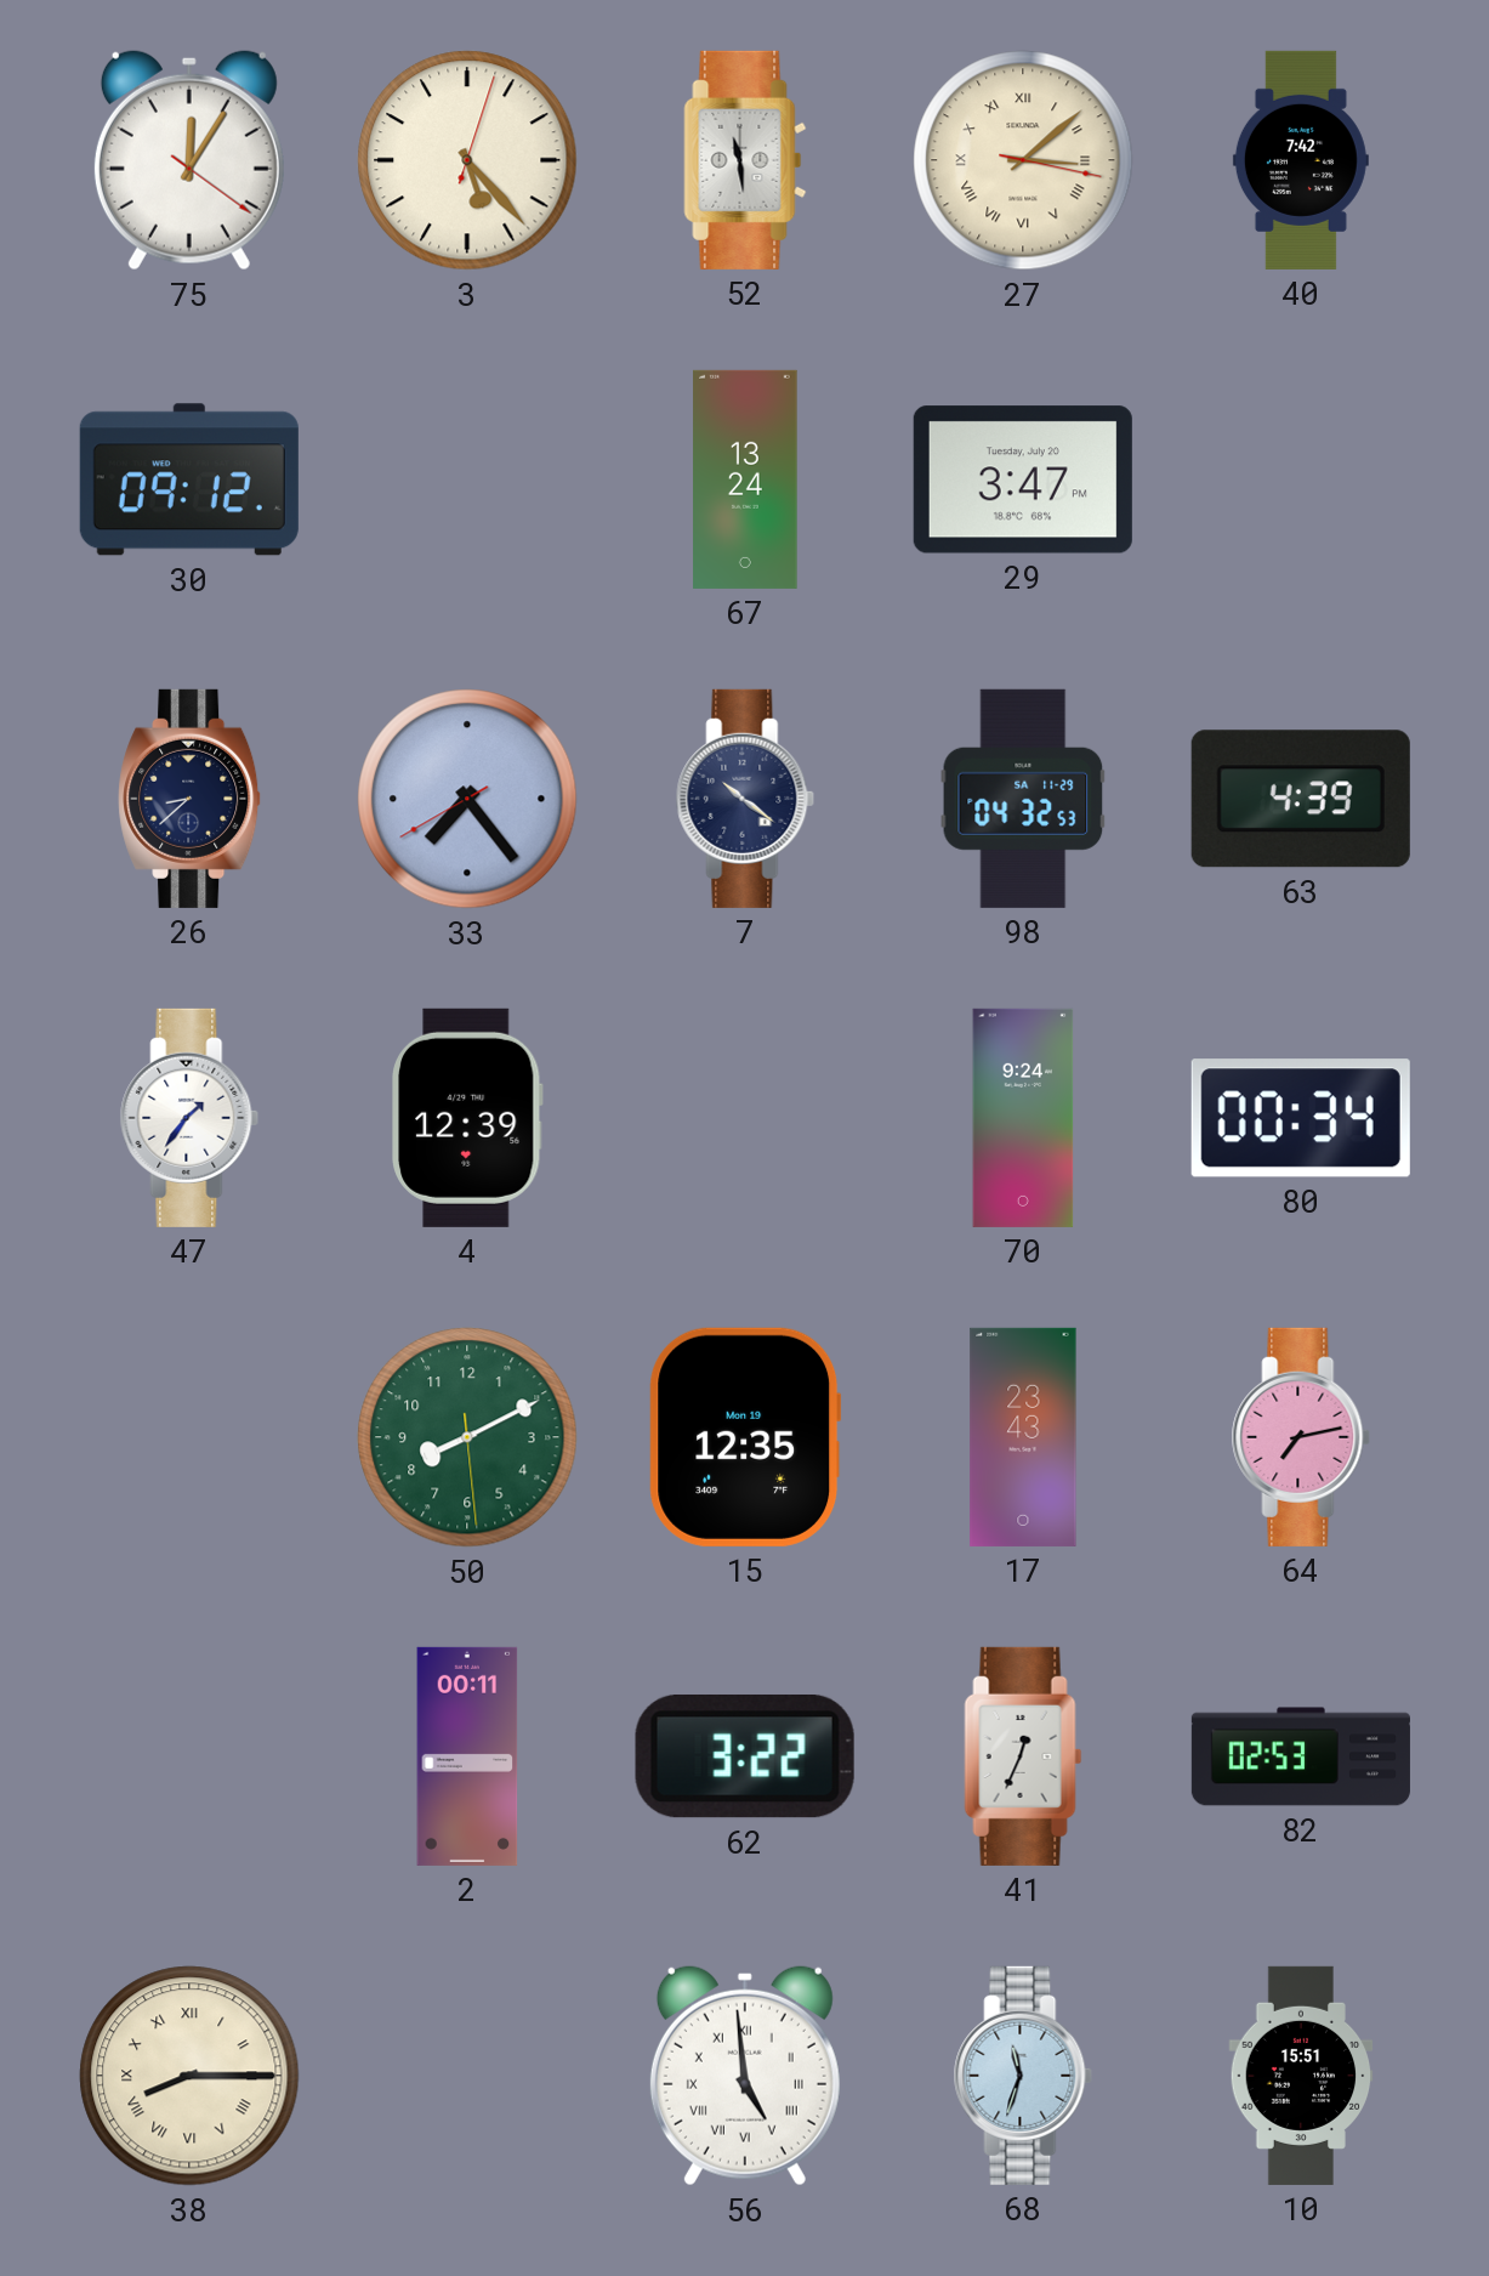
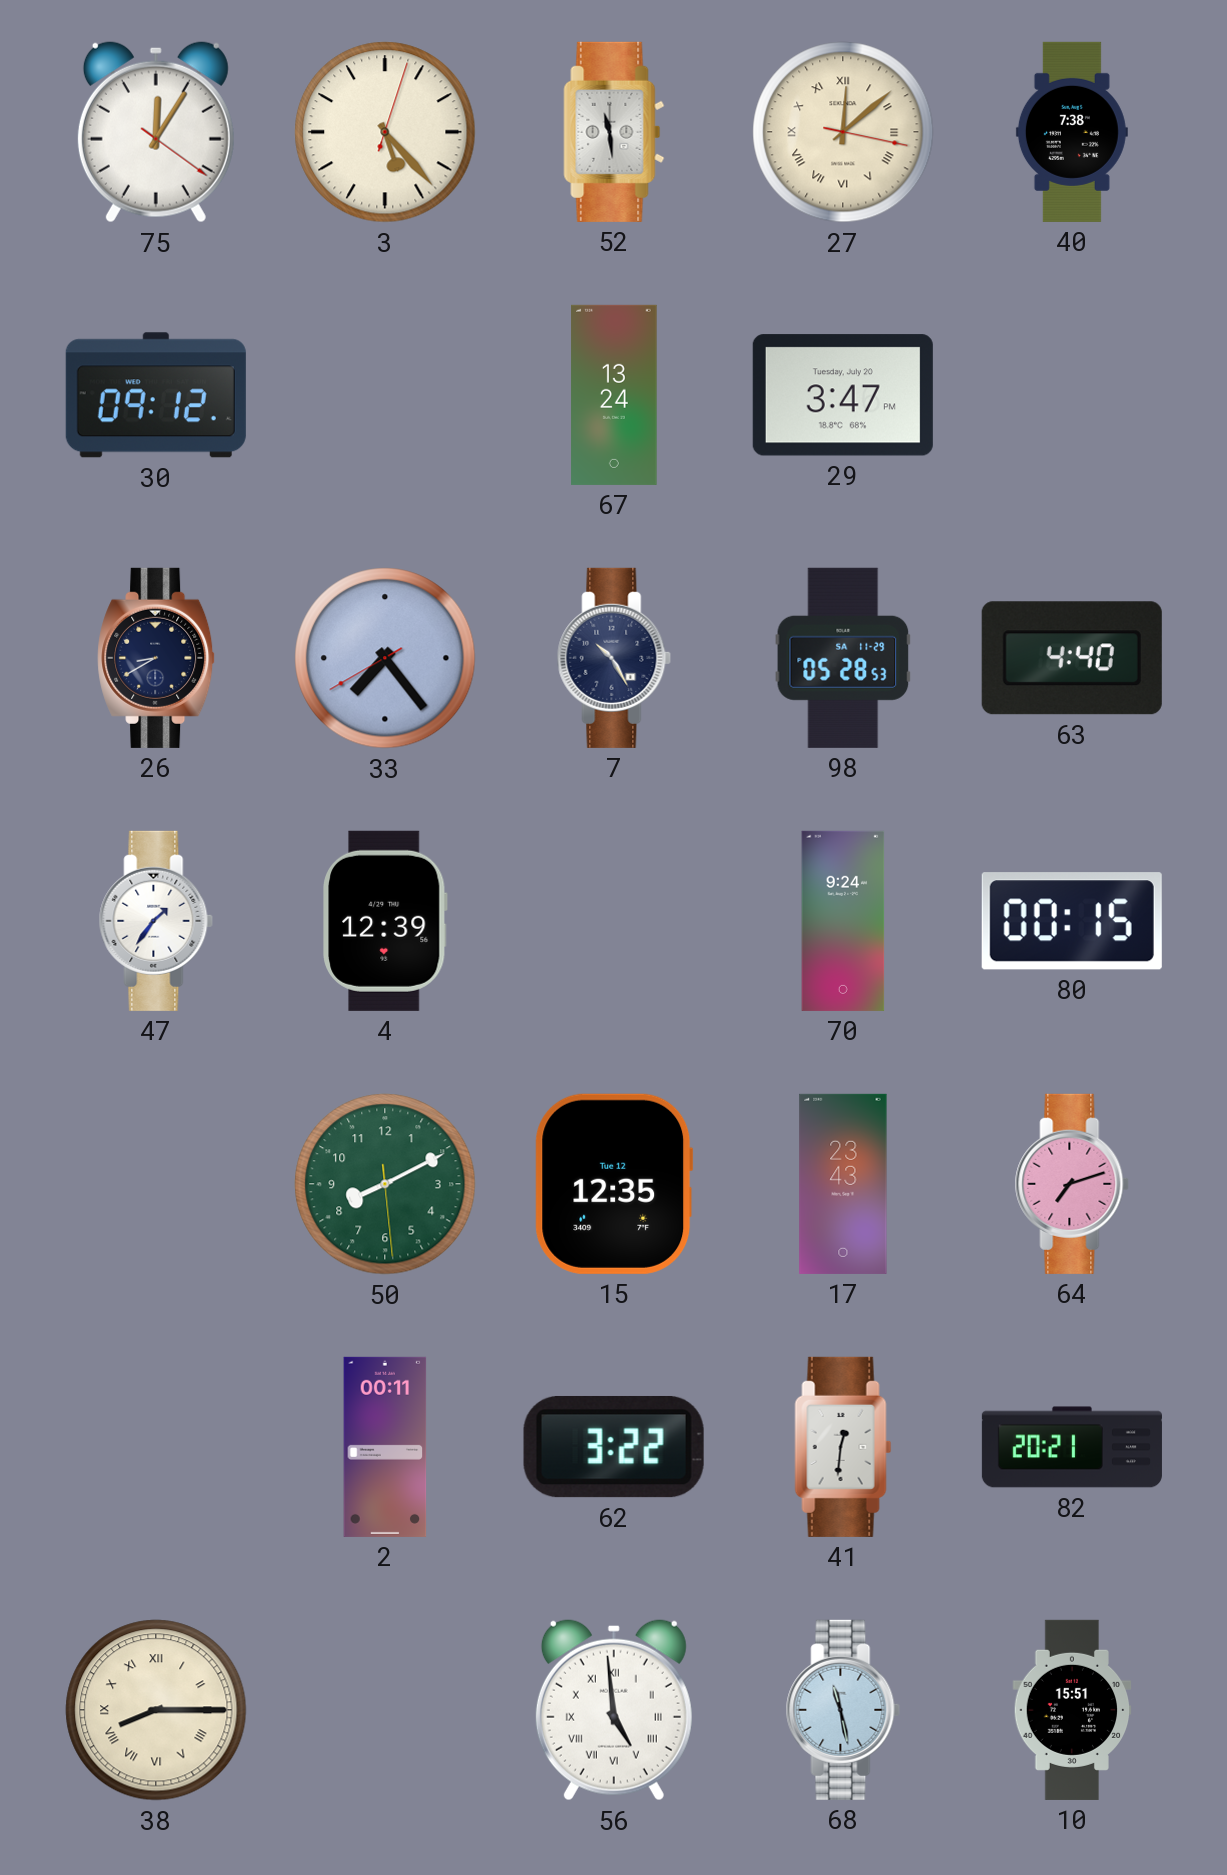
27: 3:08 -> 12:08 (843, 132)
40: 7:42 -> 7:38 (1072, 132)
26: 8:38 -> 8:40 (157, 658)
7: 10:21 -> 10:25 (614, 658)
98: 04:32 -> 05:28 (843, 658)
63: 4:39 -> 4:40 (1072, 658)
80: 00:34 -> 00:15 (1072, 921)
15 date: Mon 19 -> Tue 12 (614, 1184)
64: 7:13 -> 7:12 (1072, 1184)
41: 12:34 -> 12:31 (843, 1447)
82: 02:53 -> 20:21 (1072, 1447)
68: 11:33 -> 11:28 (843, 1710)
